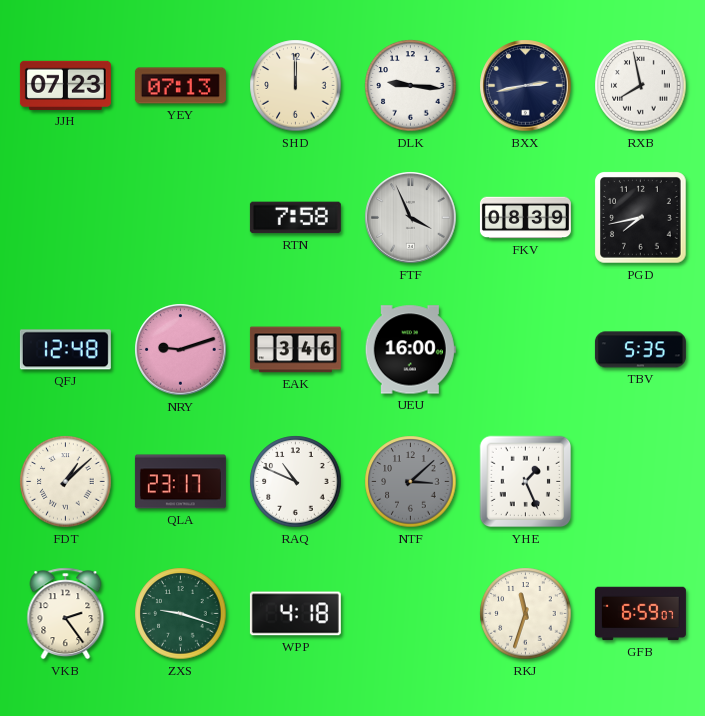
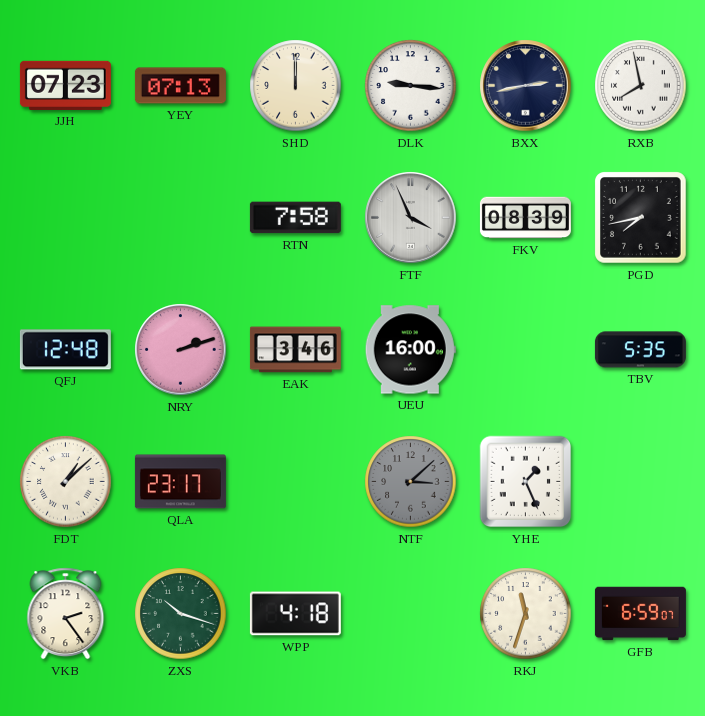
NRY: 9:12 -> 2:12 (181, 350)
RAQ: 10:49 -> none (296, 482)
ZXS: 9:18 -> 10:18 (181, 614)
